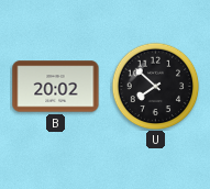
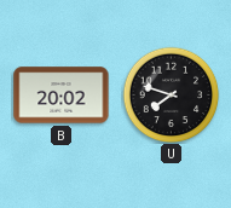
U: 7:52 -> 7:48 (171, 94)
